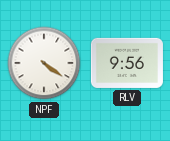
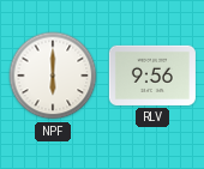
NPF: 4:21 -> 6:00 (53, 76)
